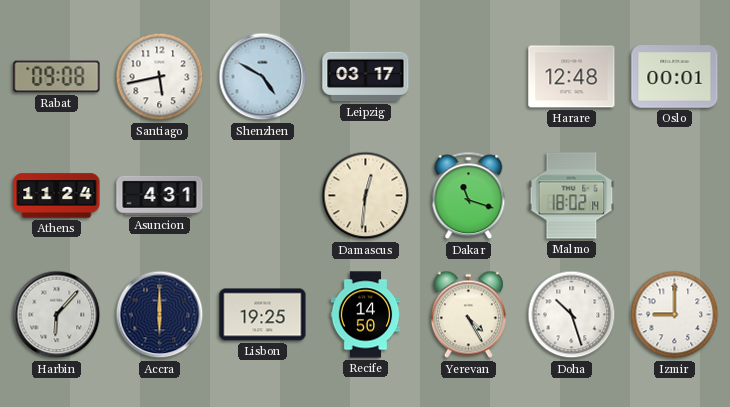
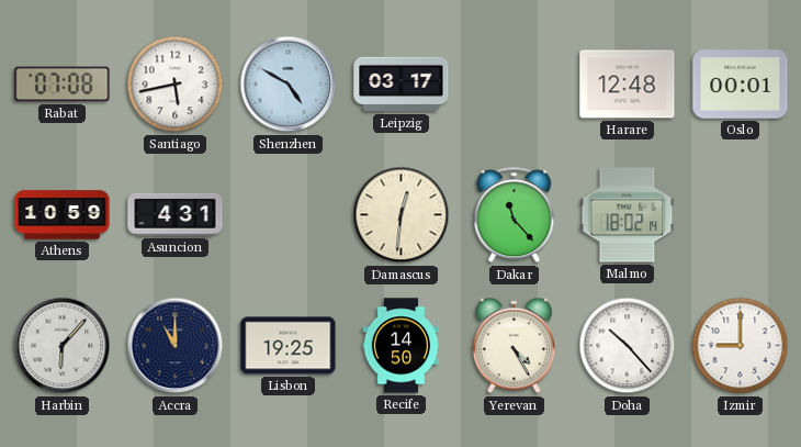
Rabat: 09:08 -> 07:08 (63, 85)
Athens: 11:24 -> 10:59 (63, 215)
Dakar: 11:18 -> 11:23 (515, 215)
Accra: 6:00 -> 11:00 (176, 346)
Doha: 10:27 -> 10:23 (628, 346)
